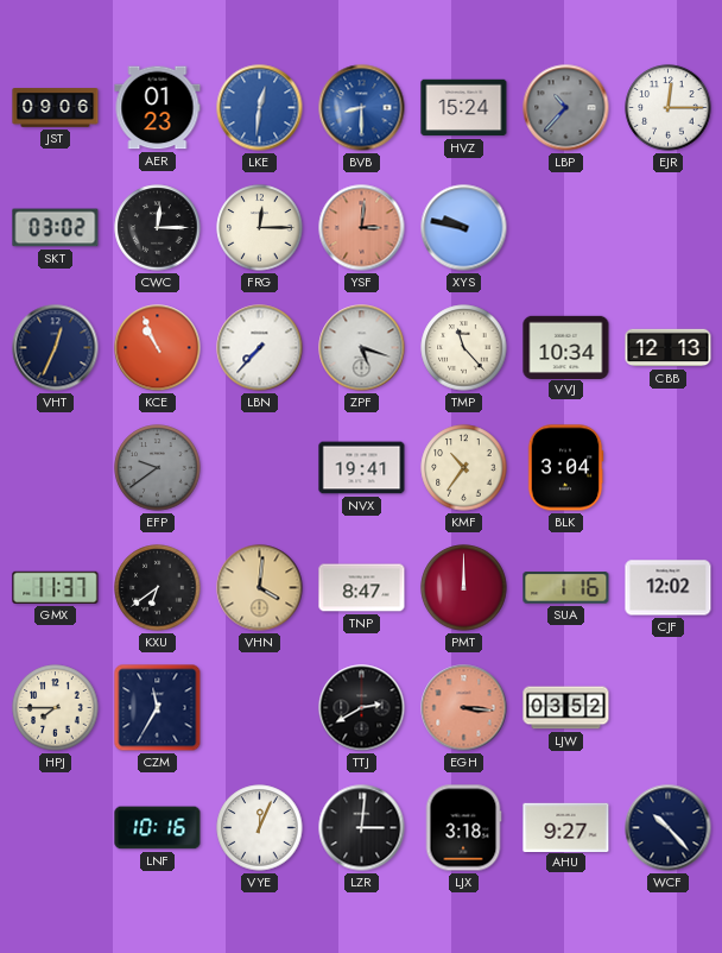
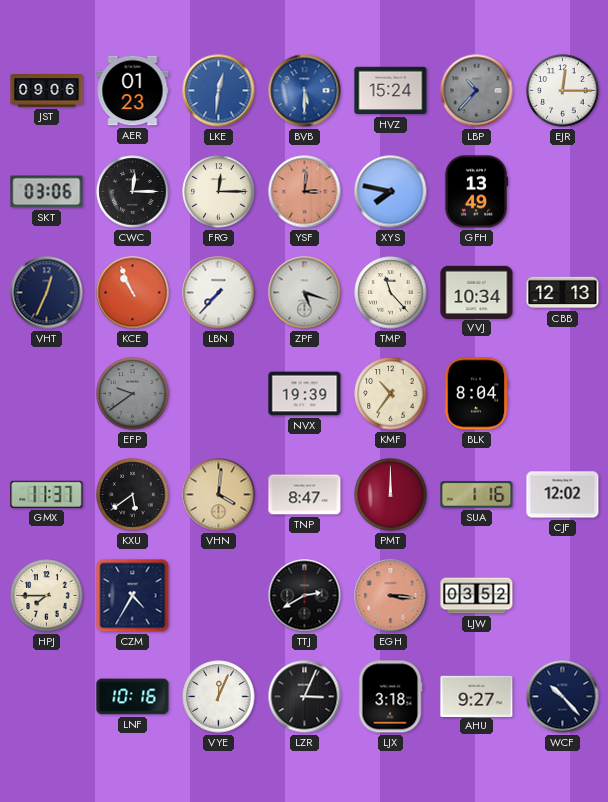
BVB: 8:30 -> 5:30 (305, 91)
SKT: 03:02 -> 03:06 (47, 192)
XYS: 9:47 -> 7:47 (391, 192)
GFH: none -> 13:49 (476, 192)
NVX: 19:41 -> 19:39 (305, 394)
BLK: 3:04 -> 8:04 (476, 394)
KXU: 6:39 -> 5:39 (133, 495)
CZM: 11:35 -> 4:35 (133, 596)
LZR: 3:01 -> 3:04 (305, 697)
